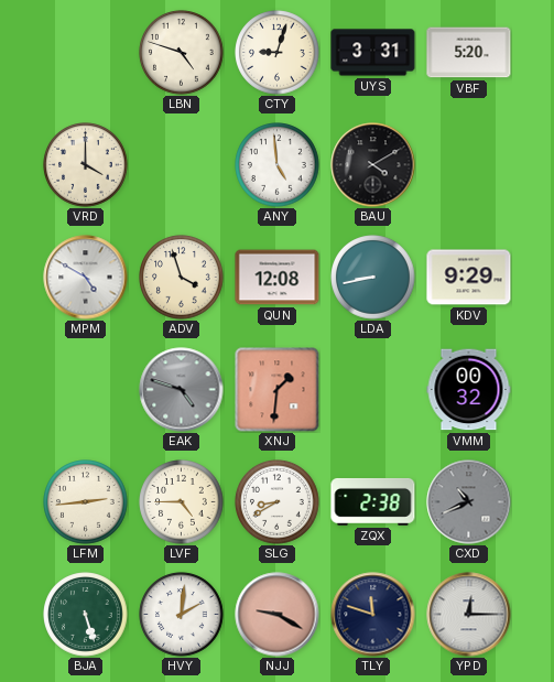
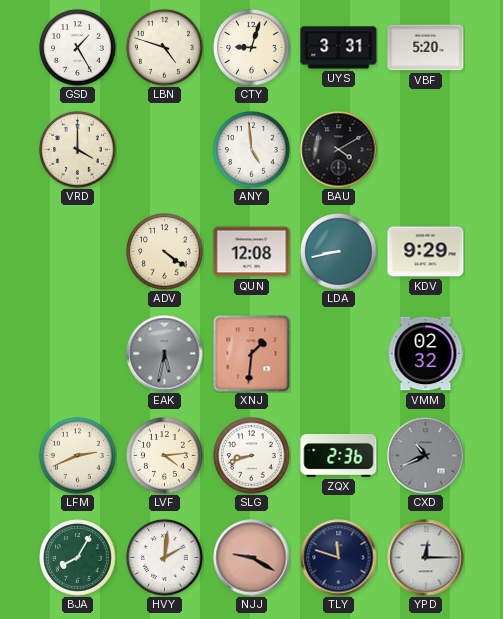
GSD: none -> 1:25 (78, 48)
MPM: 4:50 -> none (86, 278)
ADV: 3:57 -> 4:21 (165, 252)
EAK: 4:48 -> 5:32 (165, 354)
VMM: 00:32 -> 02:32 (426, 354)
LFM: 2:44 -> 2:41 (78, 456)
LVF: 4:45 -> 4:14 (165, 456)
SLG: 8:40 -> 8:42 (252, 456)
ZQX: 2:38 -> 2:36 (339, 456)
BJA: 5:27 -> 8:05 (78, 558)
